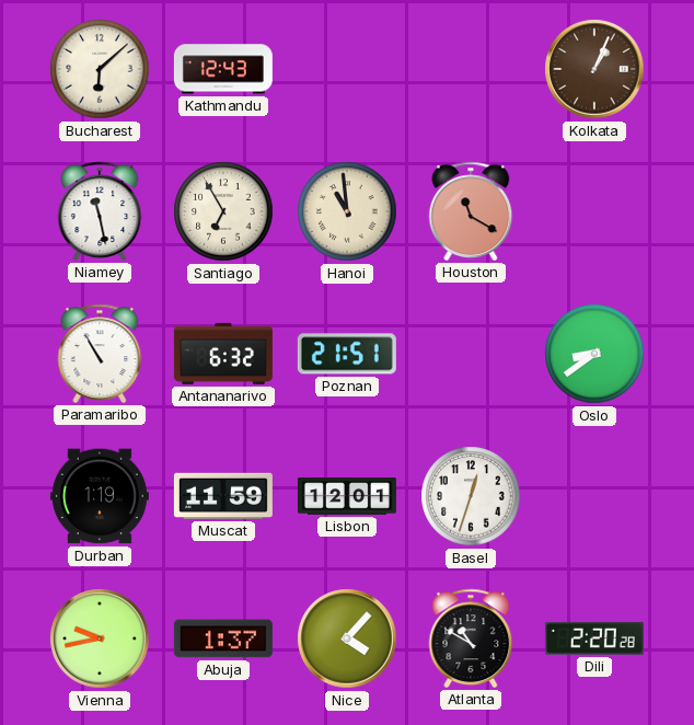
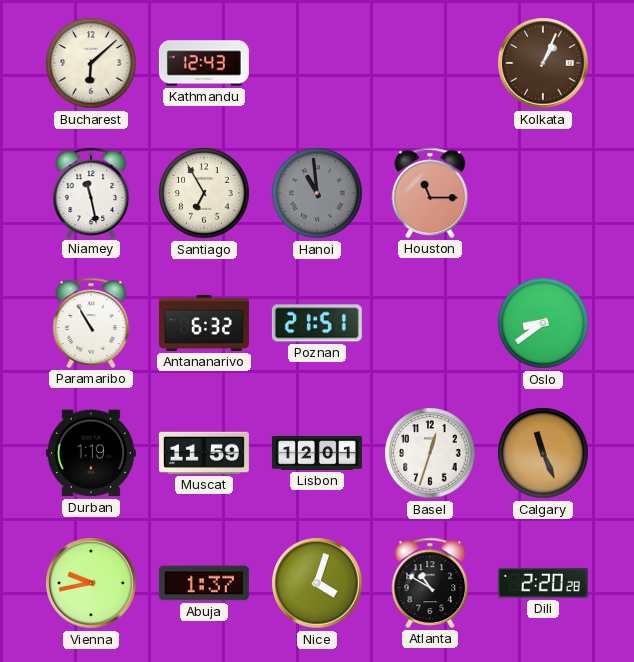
Hanoi dial: cream -> grey (317, 193)
Houston: 11:20 -> 11:15 (430, 193)
Calgary: none -> 11:26 (543, 453)
Nice: 4:07 -> 4:03 (317, 583)
